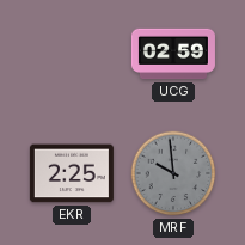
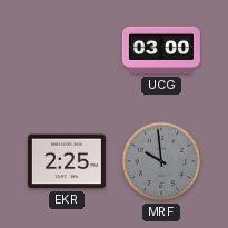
UCG: 02:59 -> 03:00 (161, 50)
